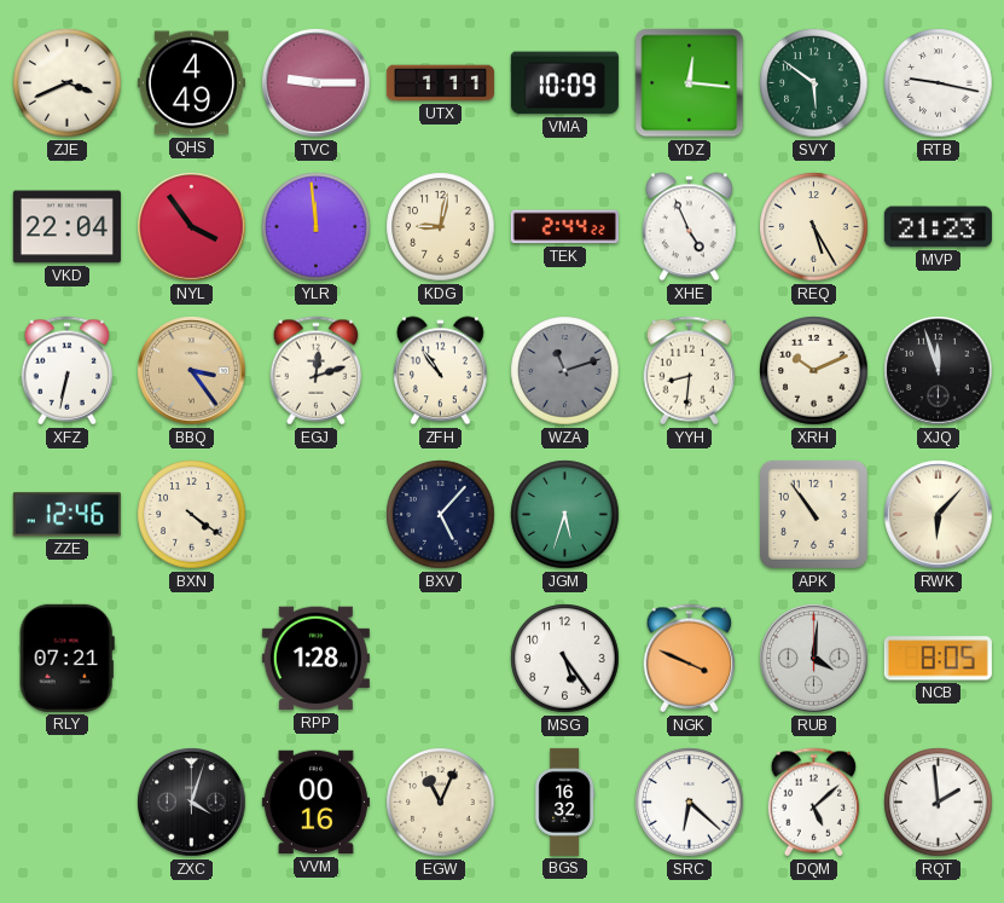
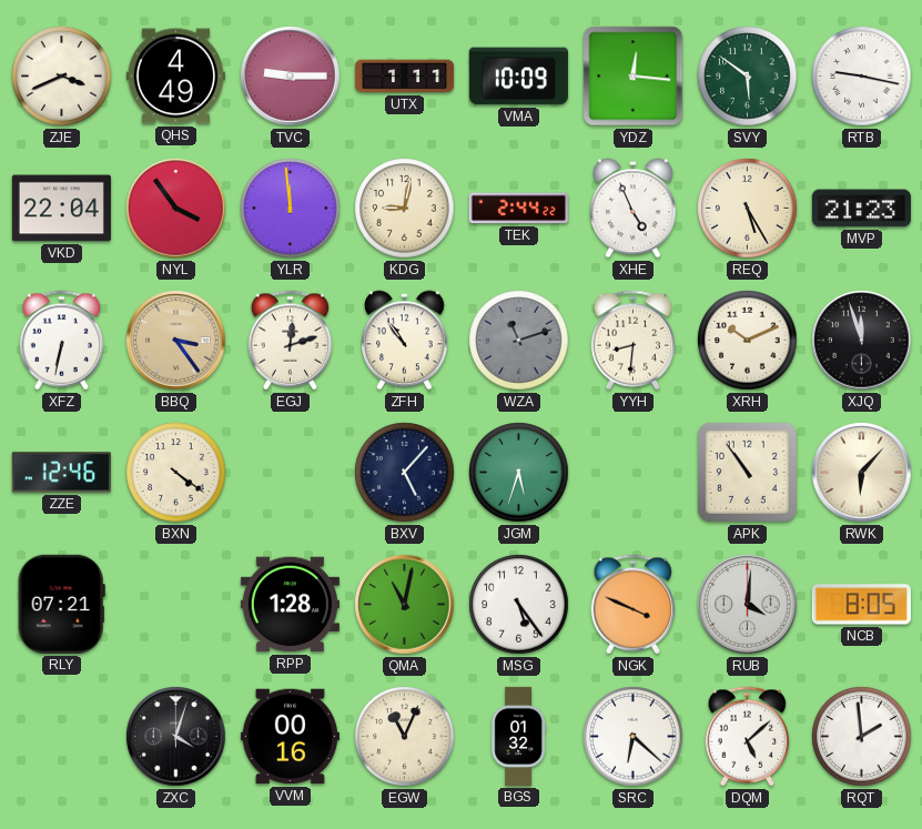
QMA: none -> 11:02 (405, 605)
BGS: 16:32 -> 01:32 (518, 736)
